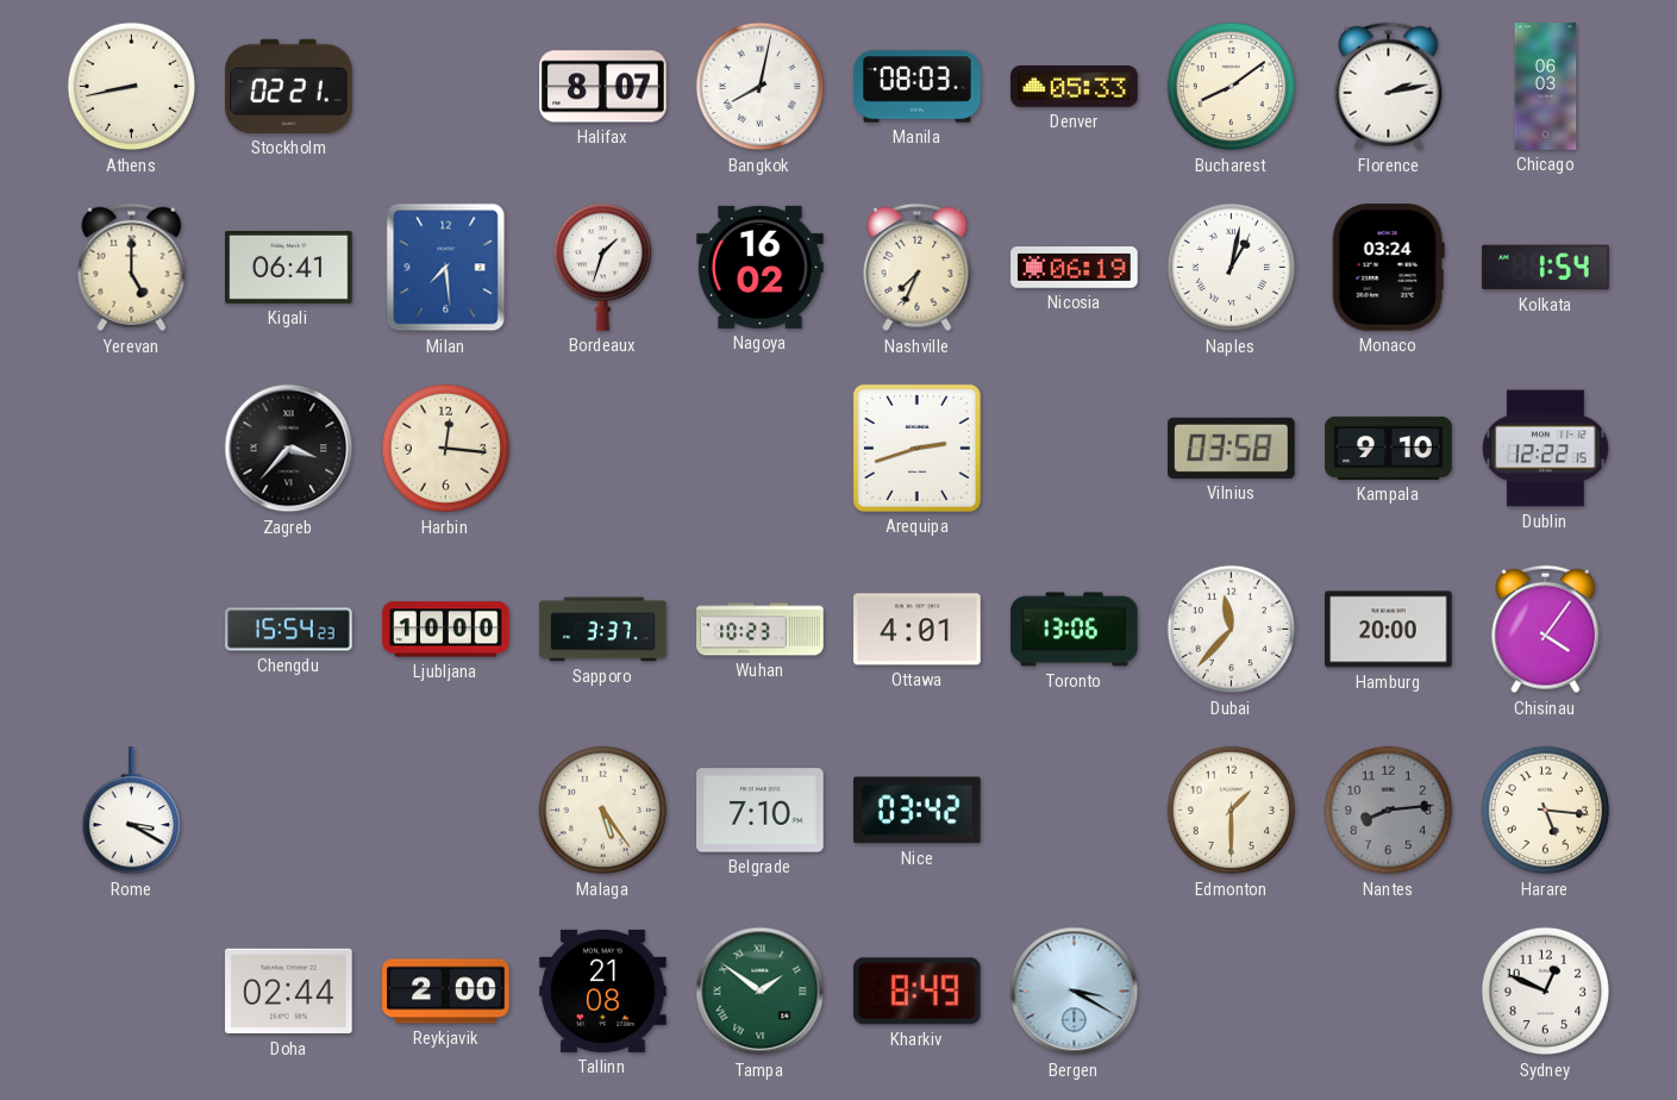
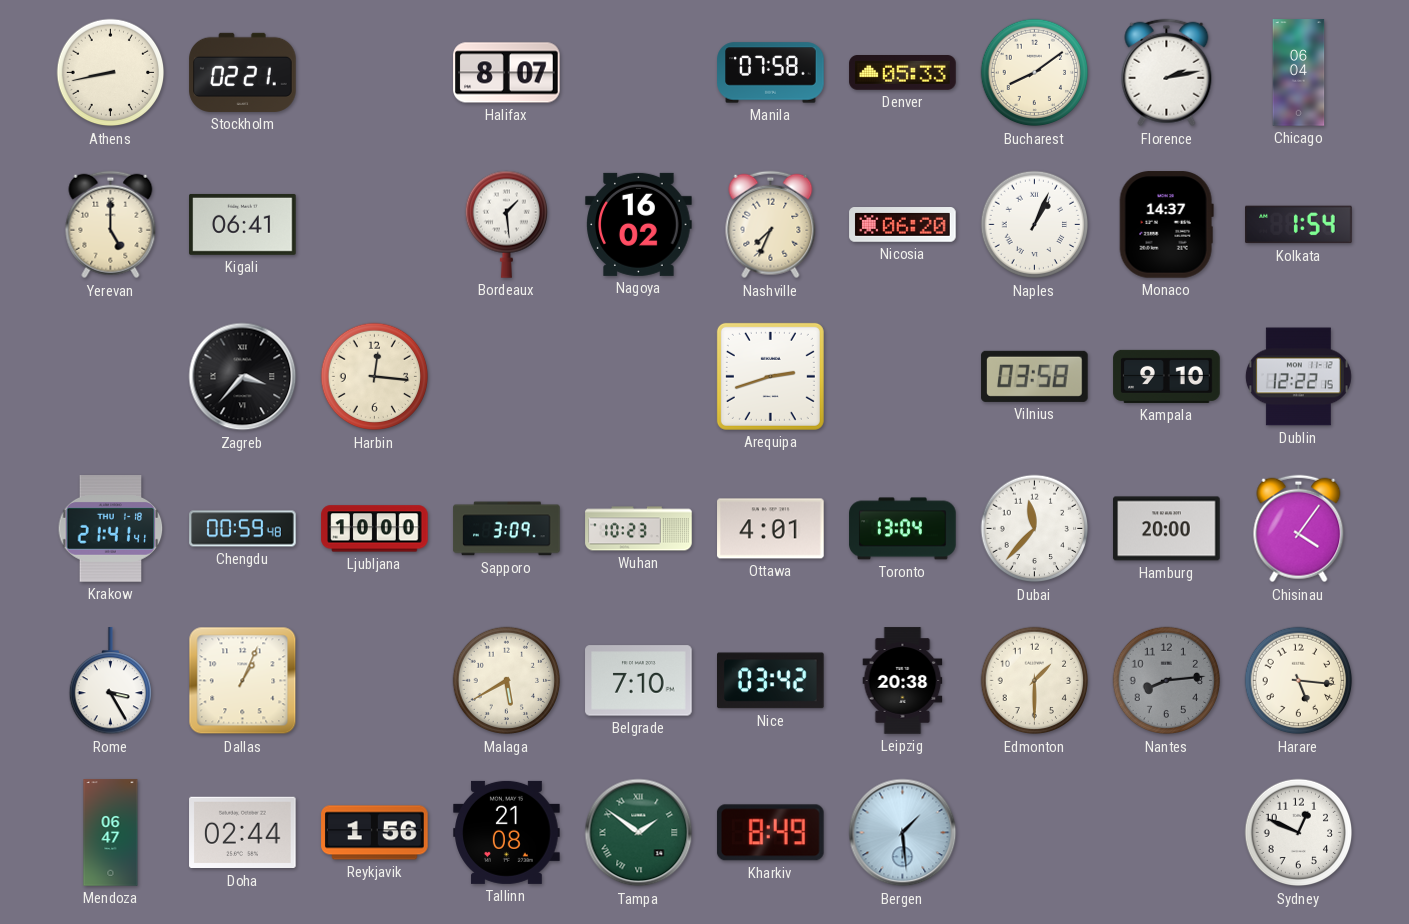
Bangkok: 8:02 -> none (761, 87)
Manila: 08:03 -> 07:58 (771, 73)
Chicago: 06:03 -> 06:04 (1299, 73)
Milan: 7:29 -> none (446, 268)
Bordeaux: 1:33 -> 1:29 (506, 224)
Nicosia: 06:19 -> 06:20 (903, 225)
Naples: 1:02 -> 1:04 (1035, 225)
Monaco: 03:24 -> 14:37 (1166, 225)
Krakow: none -> 21:41 (111, 529)
Chengdu: 15:54 -> 00:59 (243, 529)
Sapporo: 3:37 -> 3:09 (507, 529)
Toronto: 13:06 -> 13:04 (903, 529)
Rome: 3:20 -> 3:25 (110, 681)
Dallas: none -> 1:04 (243, 681)
Malaga: 5:24 -> 5:40 (507, 681)
Leipzig: none -> 20:38 (903, 681)
Mendoza: none -> 06:47 (111, 833)
Reykjavik: 2:00 -> 1:56 (375, 833)
Bergen: 3:20 -> 1:29 (903, 833)
